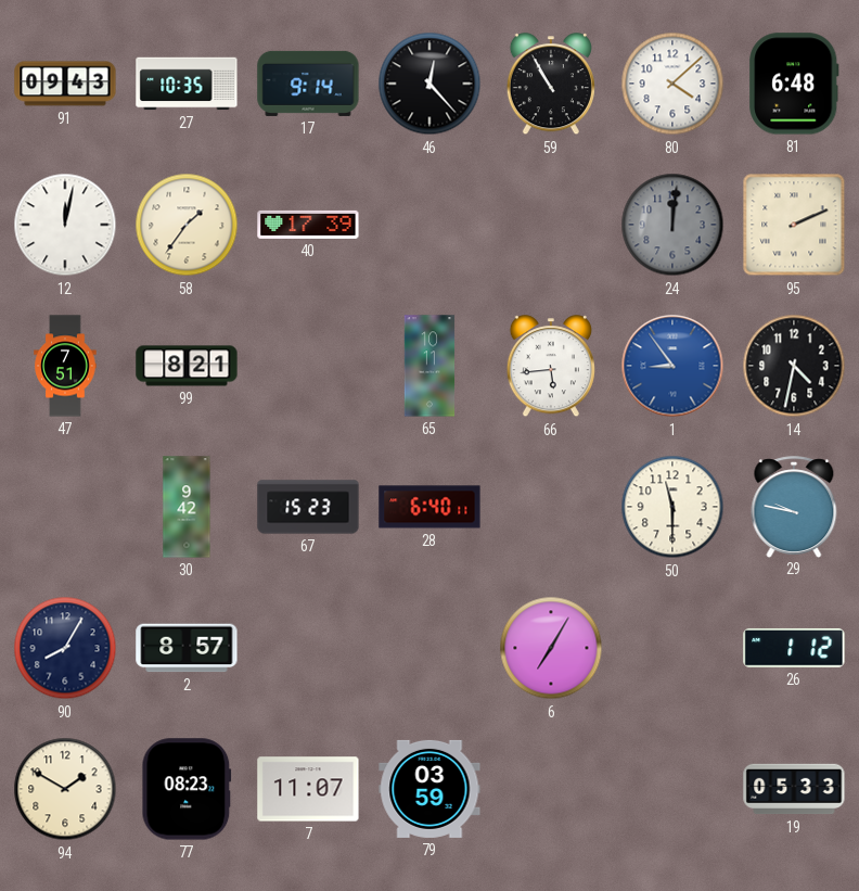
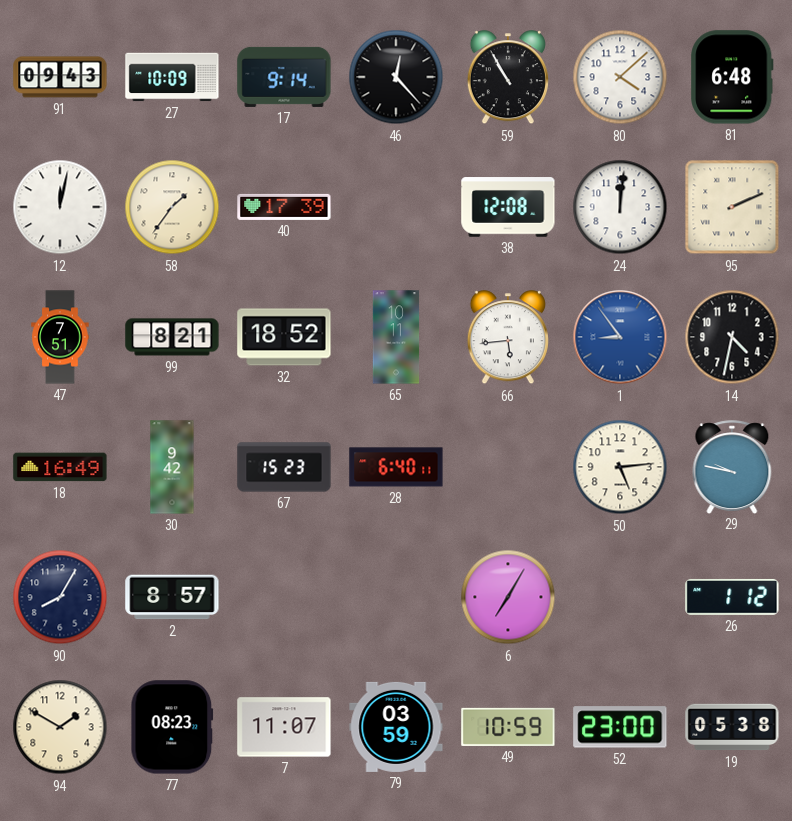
27: 10:35 -> 10:09 (172, 77)
38: none -> 12:08 (508, 207)
24 dial: grey -> white (620, 207)
32: none -> 18:52 (284, 337)
18: none -> 16:49 (60, 467)
50: 11:30 -> 5:14 (620, 467)
49: none -> 10:59 (508, 727)
52: none -> 23:00 (620, 727)
19: 05:33 -> 05:38 (732, 727)
